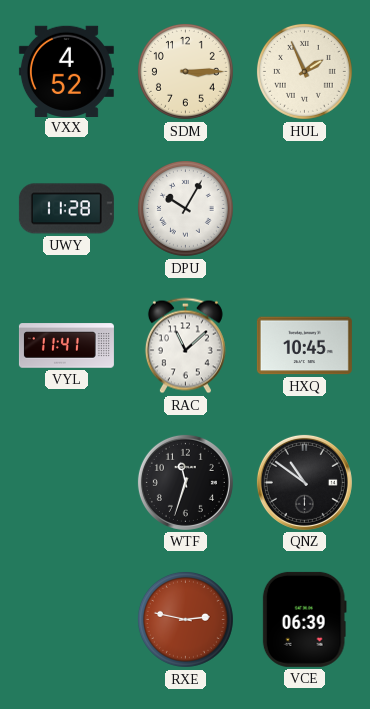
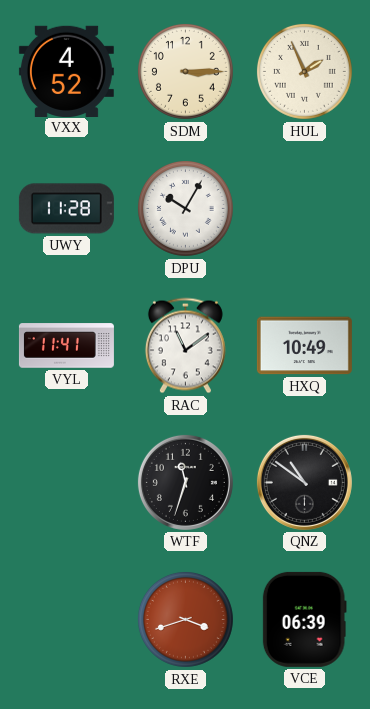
RAC: 11:08 -> 11:09 (185, 346)
HXQ: 10:45 -> 10:49 (304, 346)
RXE: 2:47 -> 3:42 (185, 619)
